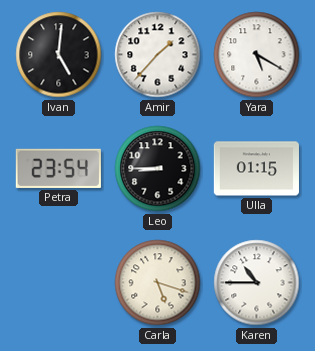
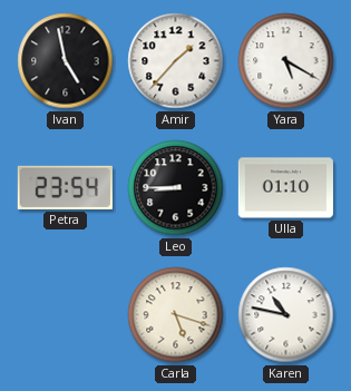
Ivan: 5:01 -> 4:58 (66, 61)
Ulla: 01:15 -> 01:10 (285, 188)
Karen: 10:45 -> 10:47 (286, 315)
